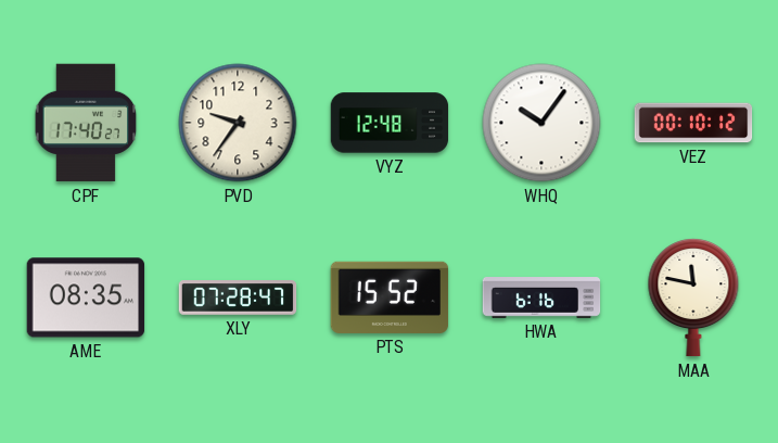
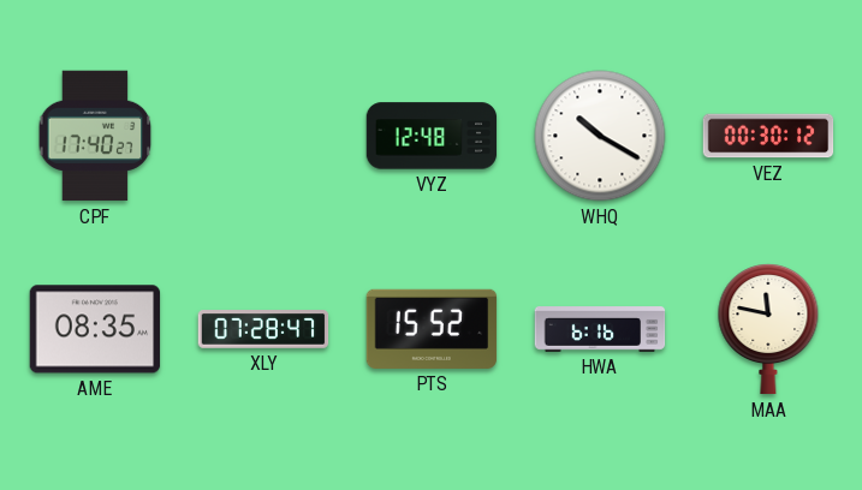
PVD: 9:36 -> none (238, 123)
WHQ: 10:06 -> 10:20 (600, 136)
VEZ: 00:10 -> 00:30 (768, 136)
